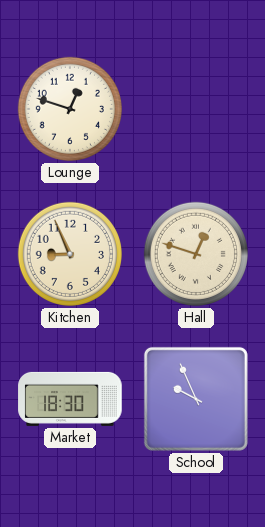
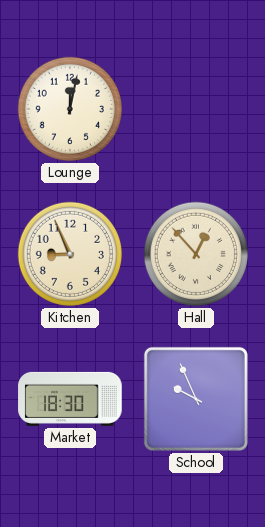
Lounge: 12:48 -> 12:02 (70, 109)
Hall: 12:48 -> 12:53 (196, 254)
